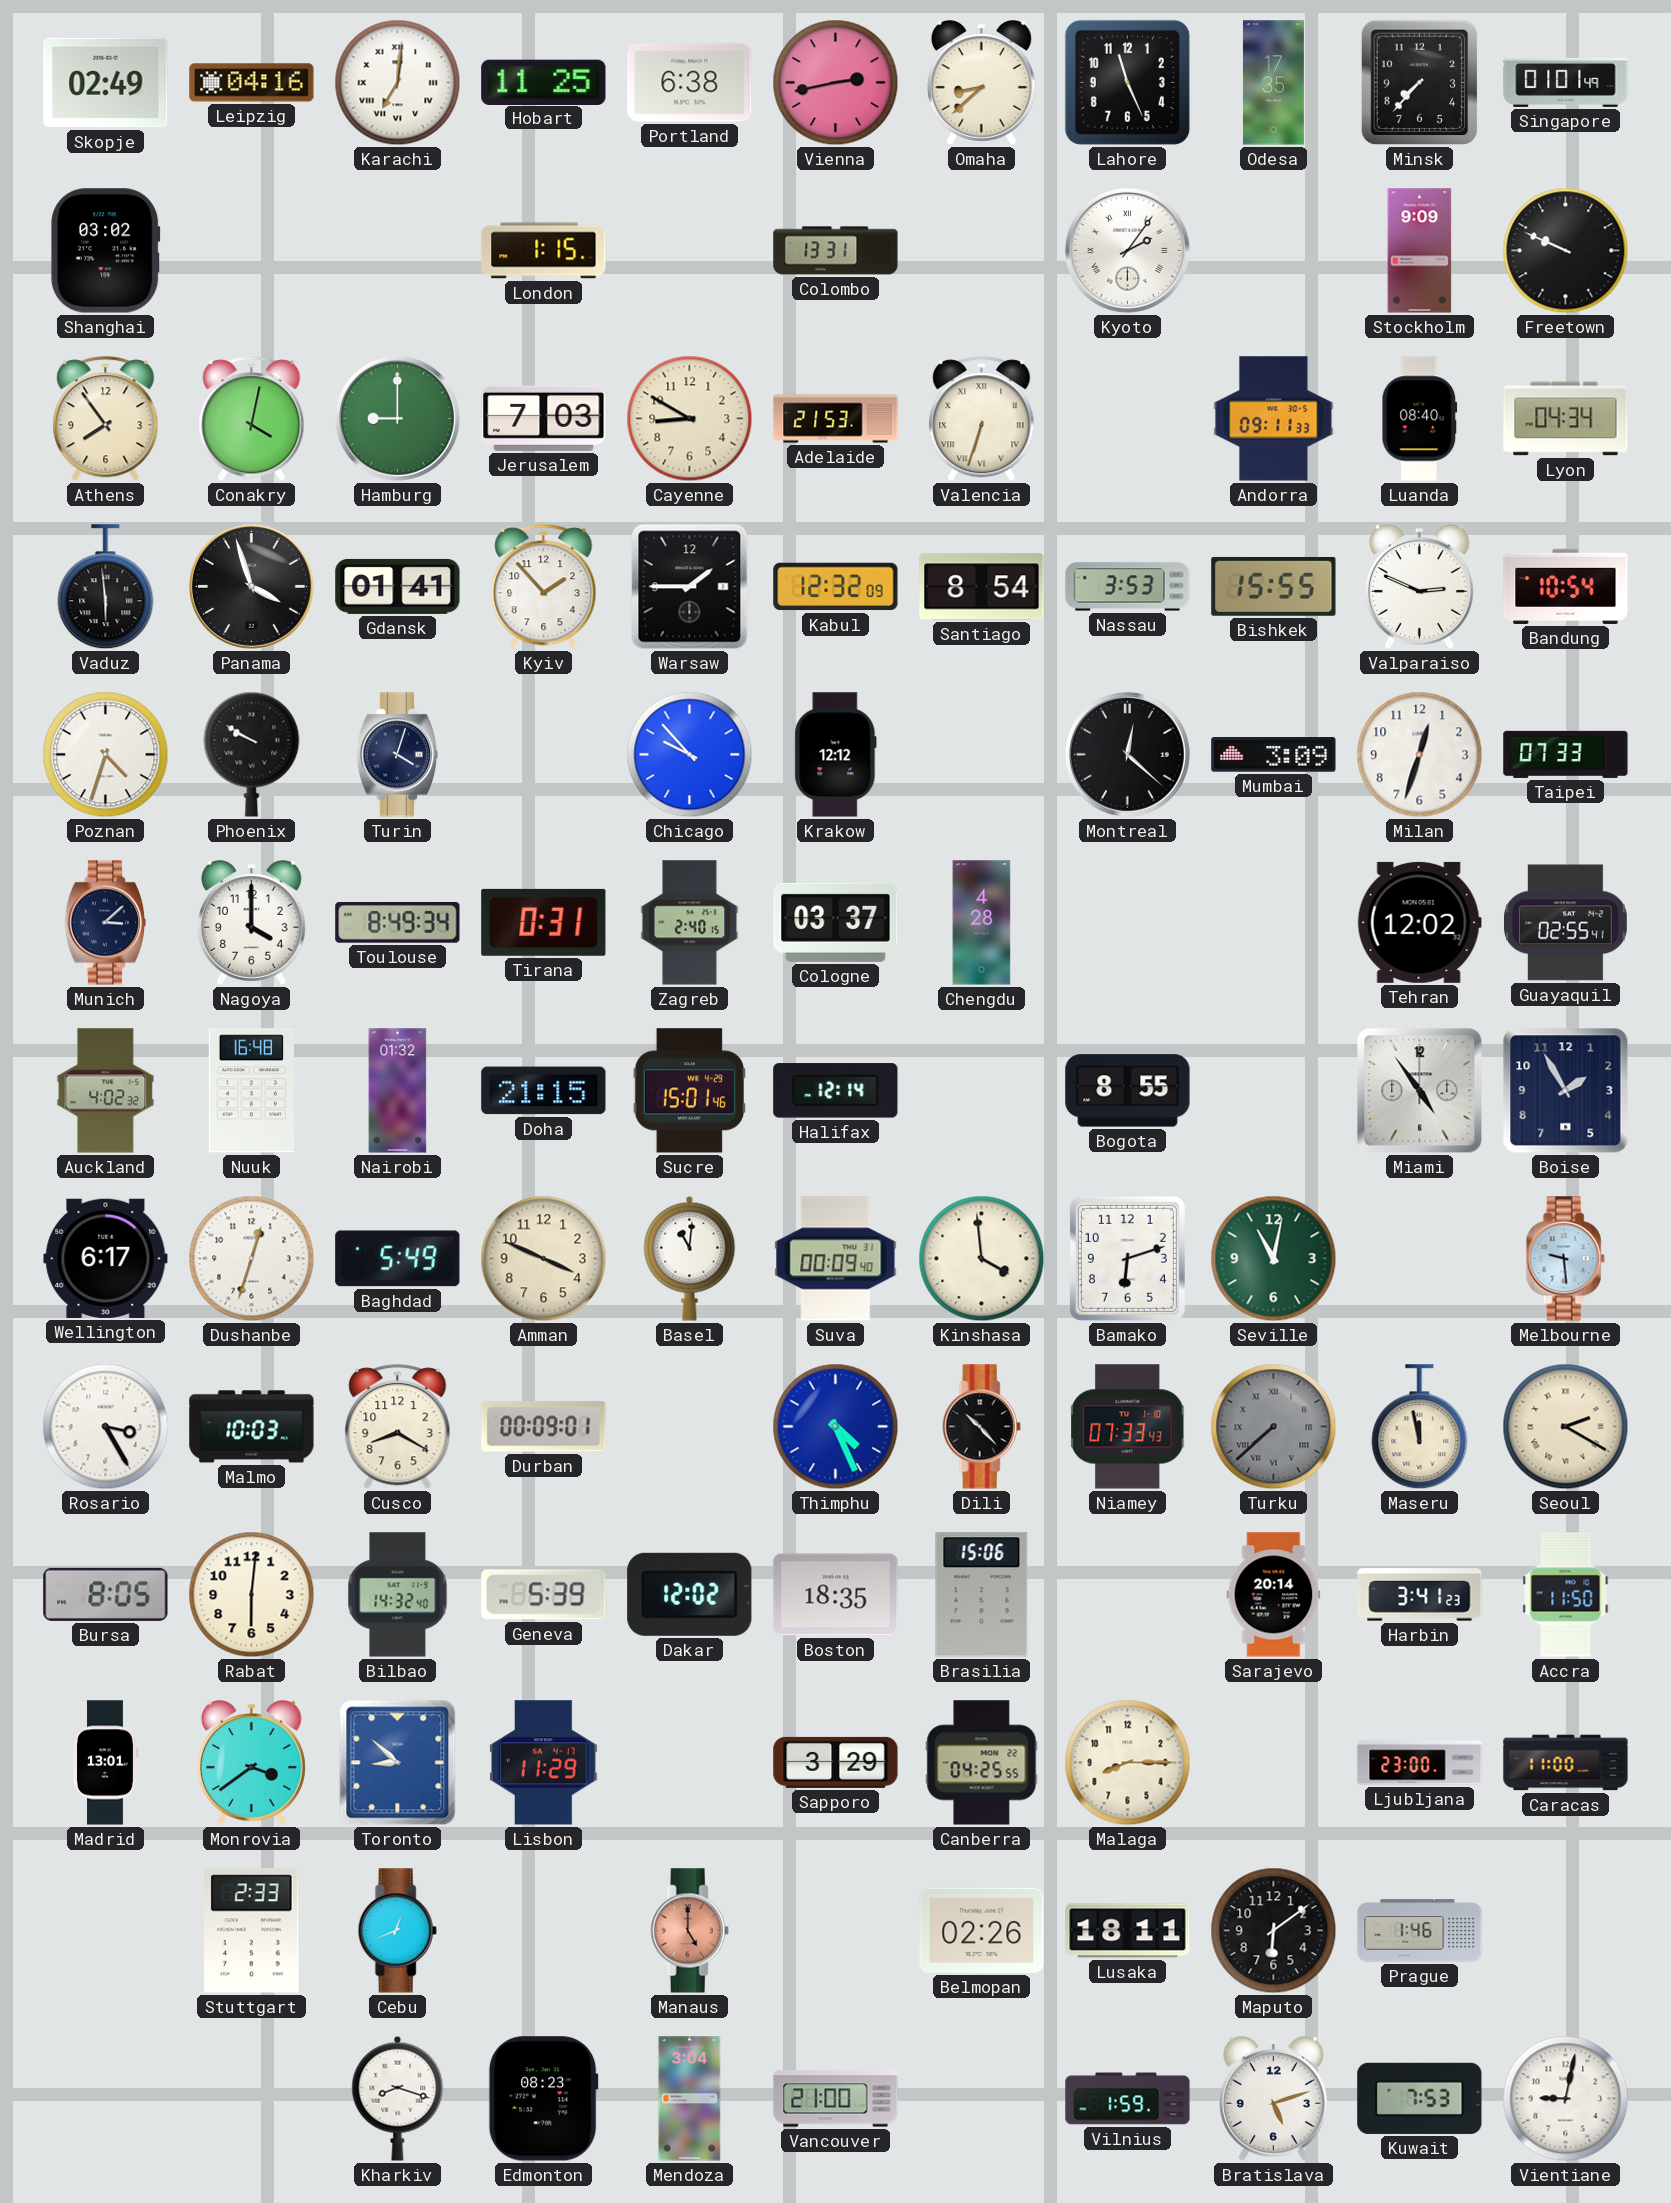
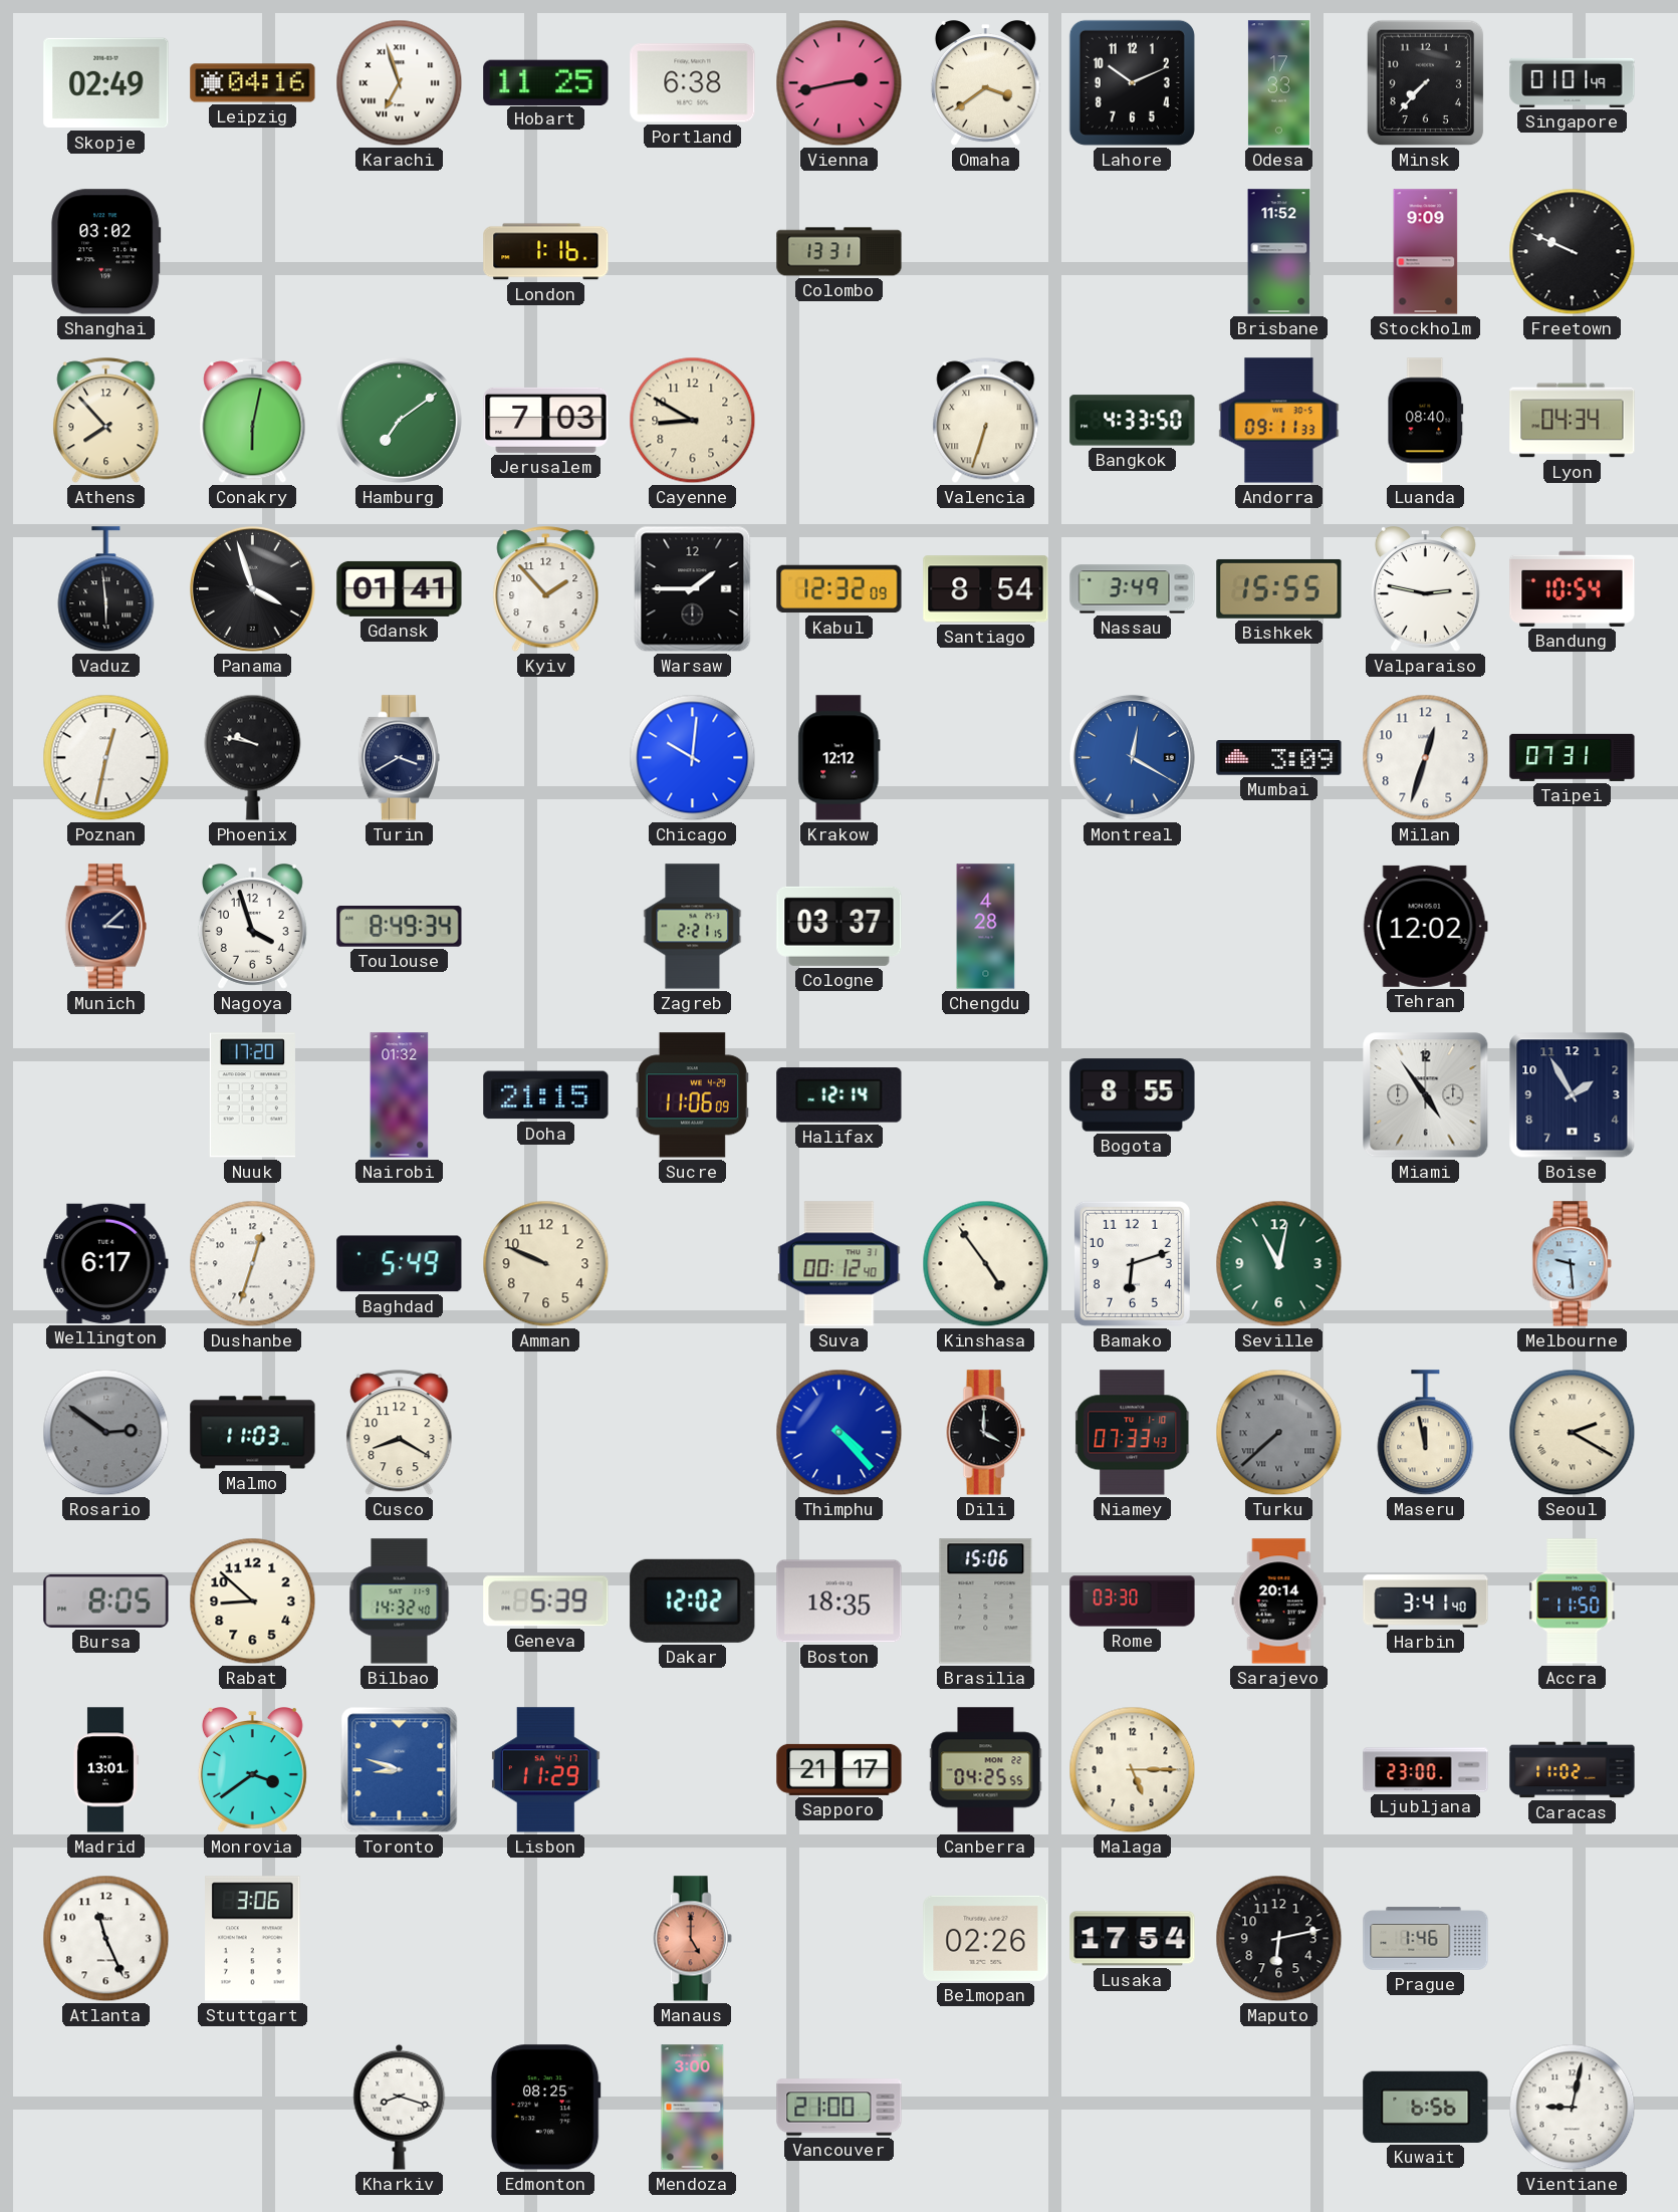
Karachi: 7:01 -> 6:57 (400, 83)
Omaha: 8:38 -> 3:39 (985, 83)
Lahore: 11:26 -> 10:11 (1132, 82)
Odesa: 17:35 -> 17:33 (1278, 83)
London: 1:15 -> 1:16 (546, 252)
Kyoto: 2:06 -> none (1127, 250)
Brisbane: none -> 11:52 (1279, 252)
Athens: 7:54 -> 7:53 (106, 421)
Conakry: 4:02 -> 6:02 (253, 421)
Hamburg: 9:00 -> 7:09 (399, 420)
Adelaide: 21:53 -> none (836, 419)
Bangkok: none -> 4:33 (1133, 421)
Nassau: 3:53 -> 3:49 (1133, 589)
Valparaiso: 2:49 -> 2:47 (1425, 589)
Poznan: 4:33 -> 12:32 (106, 758)
Phoenix: 9:50 -> 9:47 (253, 757)
Turin: 4:03 -> 3:40 (399, 758)
Chicago: 9:53 -> 10:01 (693, 758)
Montreal: 12:22 -> 12:20 (1132, 757)
Montreal dial: black -> blue (1132, 757)
Taipei: 07:33 -> 07:31 (1573, 757)
Nagoya: 4:00 -> 3:57 (252, 927)
Tirana: 0:31 -> none (544, 922)
Zagreb: 2:40 -> 2:21 (693, 927)
Guayaquil: 02:55 -> none (1566, 923)
Auckland: 4:02 -> none (106, 1091)
Nuuk: 16:48 -> 17:20 (252, 1095)
Sucre: 15:01 -> 11:06 (692, 1095)
Amman: 3:49 -> 9:49 (546, 1264)
Basel: 11:01 -> none (690, 1258)
Suva: 00:09 -> 00:12 (840, 1264)
Kinshasa: 3:59 -> 4:54 (986, 1264)
Rosario: 3:25 -> 2:51 (106, 1433)
Rosario dial: white -> grey (106, 1433)
Malmo: 10:03 -> 11:03 (253, 1433)
Durban: 00:09 -> none (544, 1427)
Thimphu: 4:26 -> 4:23 (840, 1433)
Dili: 10:23 -> 4:00 (985, 1433)
Rabat: 6:01 -> 8:52 (253, 1602)
Rome: none -> 03:30 (1133, 1602)
Harbin: 3:41:23 -> 3:41:40 (1426, 1602)
Toronto: 8:52 -> 8:48 (400, 1770)
Sapporo: 3:29 -> 21:17 (840, 1769)
Malaga: 8:15 -> 5:15 (1133, 1770)
Caracas: 11:00 -> 11:02 (1573, 1770)
Atlanta: none -> 11:26 (106, 1939)
Stuttgart: 2:33 -> 3:06 (253, 1939)
Cebu: 12:41 -> none (397, 1931)
Lusaka: 18:11 -> 17:54 (1133, 1939)
Maputo: 6:09 -> 6:13 (1279, 1939)
Edmonton: 08:23 -> 08:25 (545, 2108)
Mendoza: 3:04 -> 3:00 (693, 2108)
Vilnius: 1:59 -> none (1128, 2099)
Bratislava: 5:12 -> none (1273, 2099)
Kuwait: 7:53 -> 6:56 (1426, 2107)
